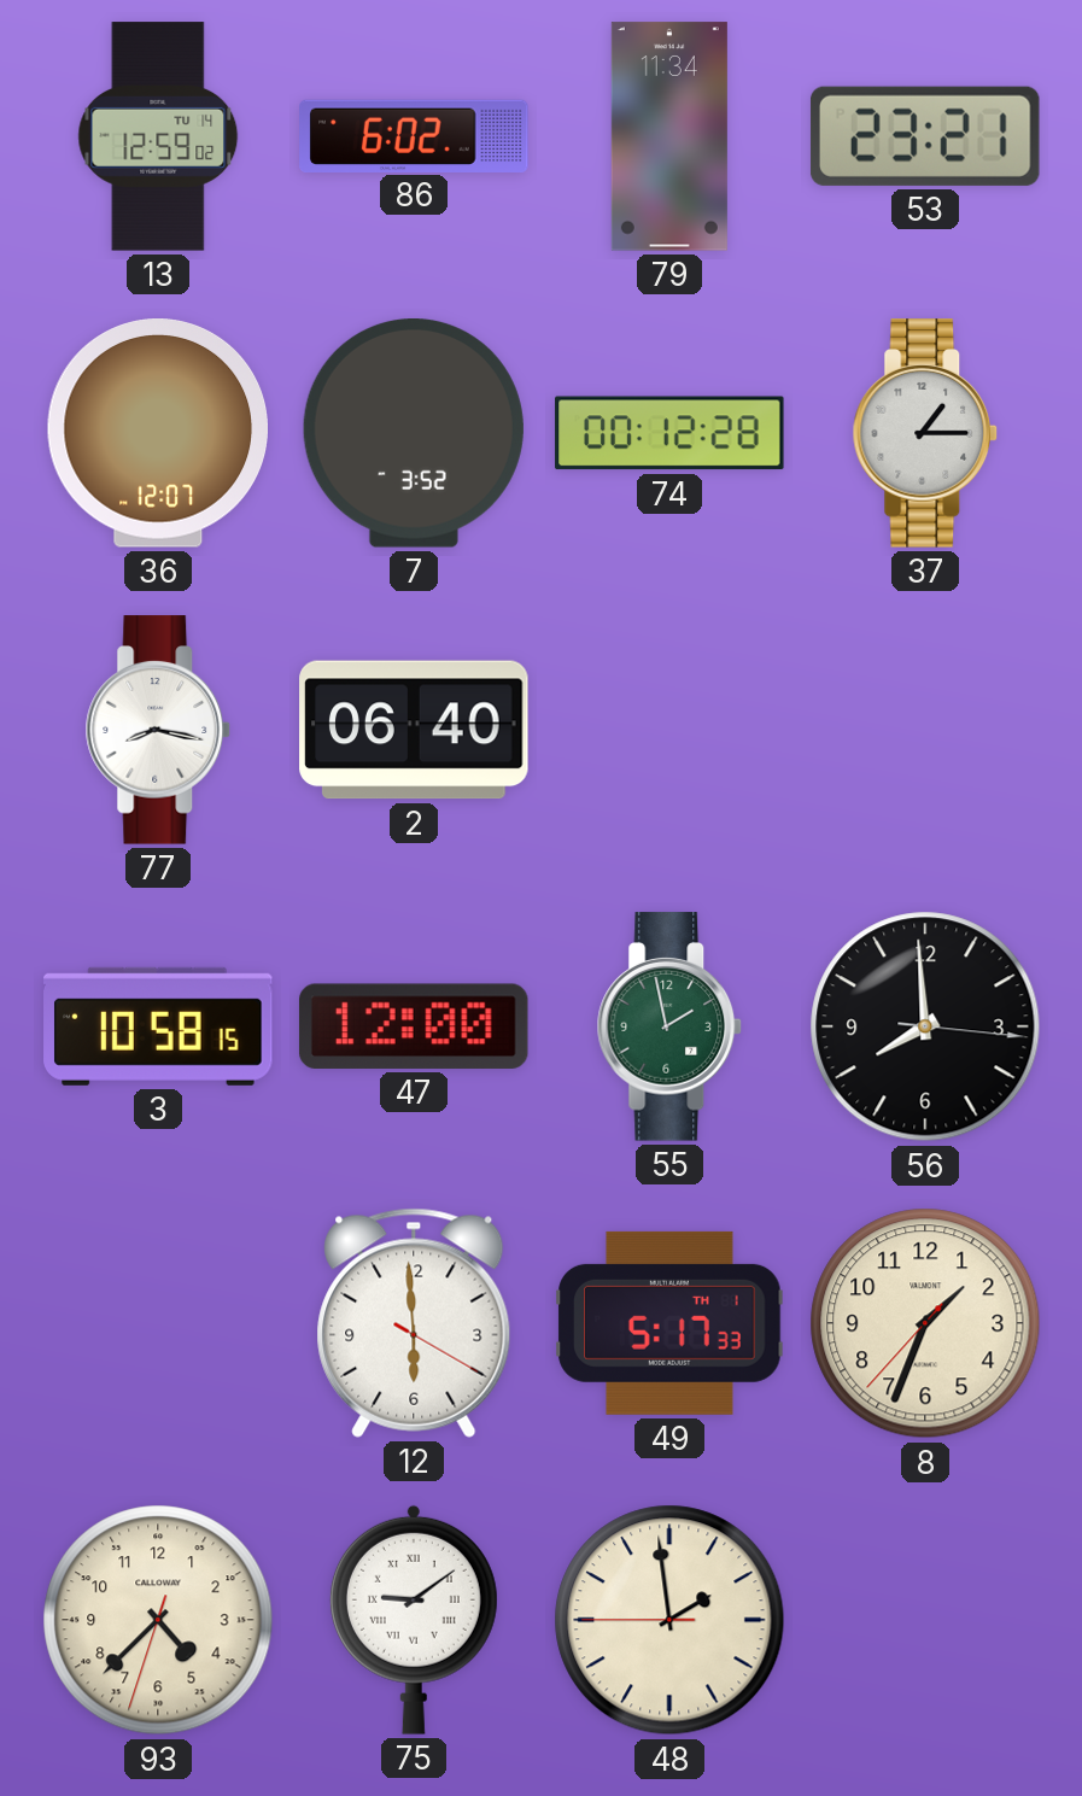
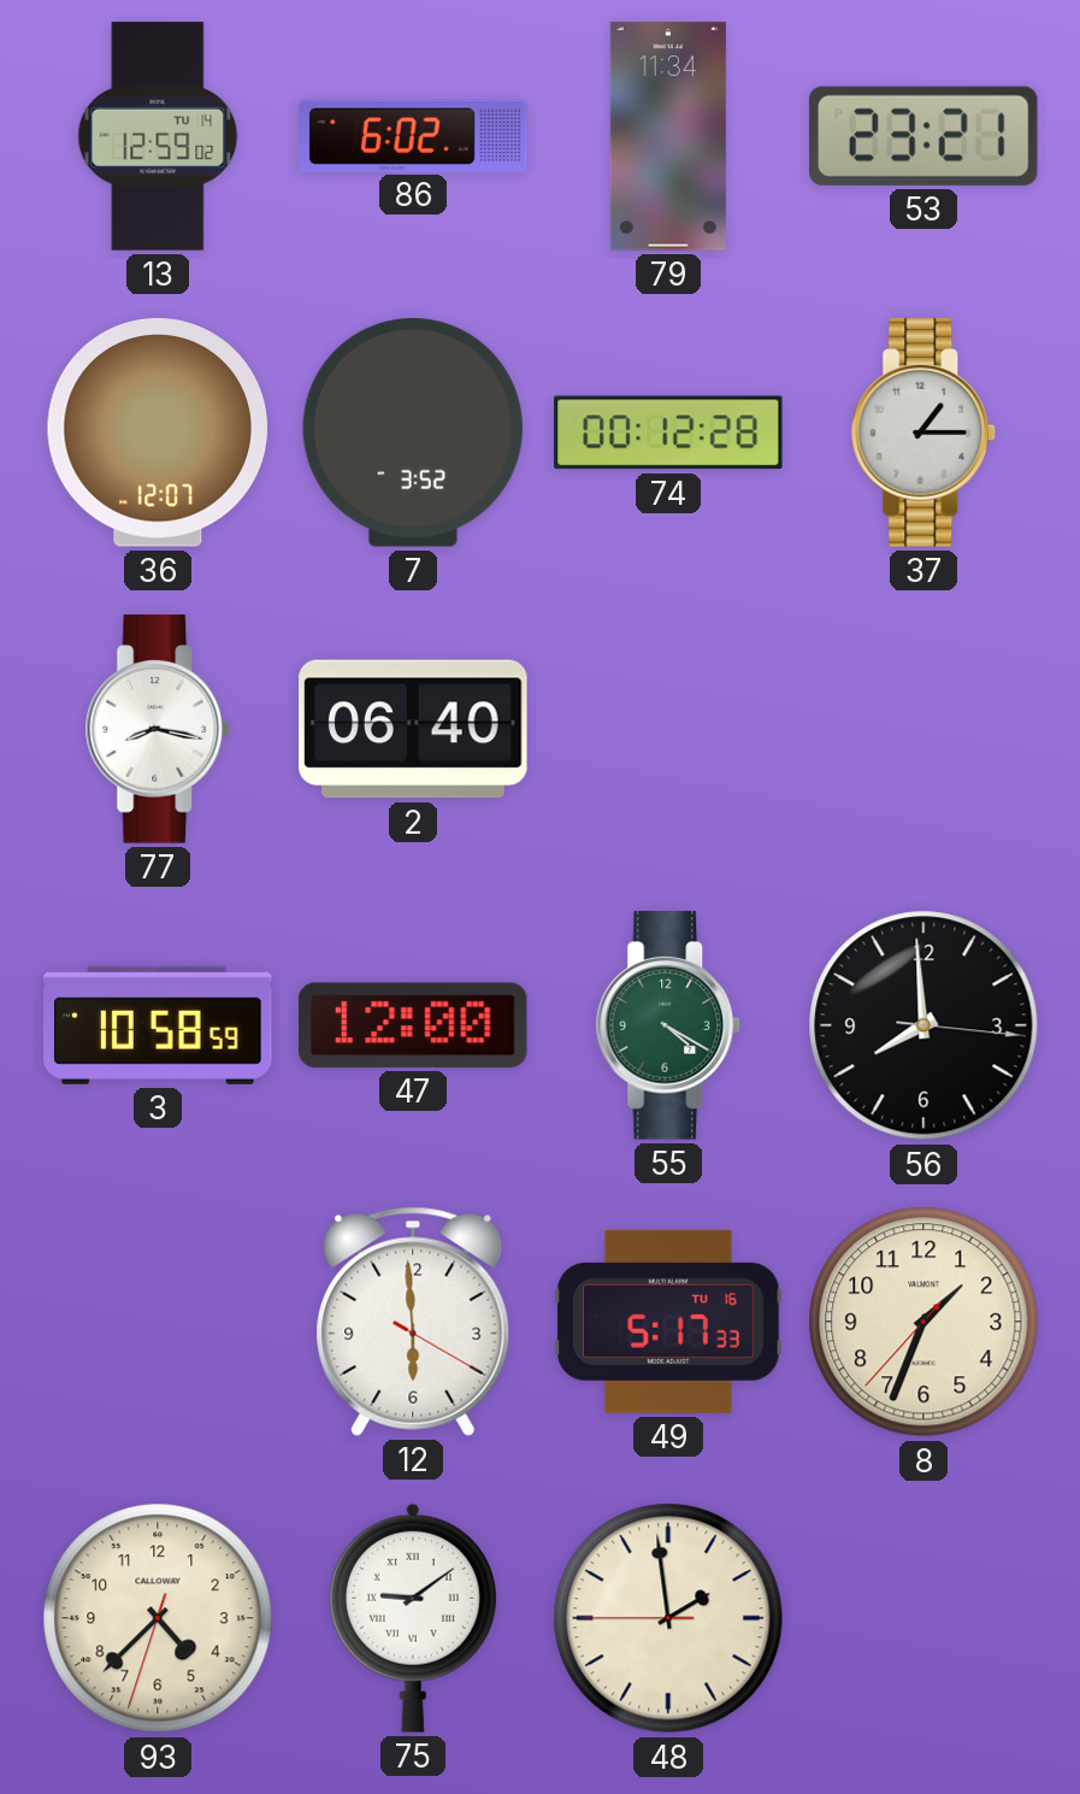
3: 10:58:15 -> 10:58:59 (158, 1025)
55: 1:58 -> 4:20 (668, 1025)
49 date: TH 1 -> TU 16 (668, 1322)
